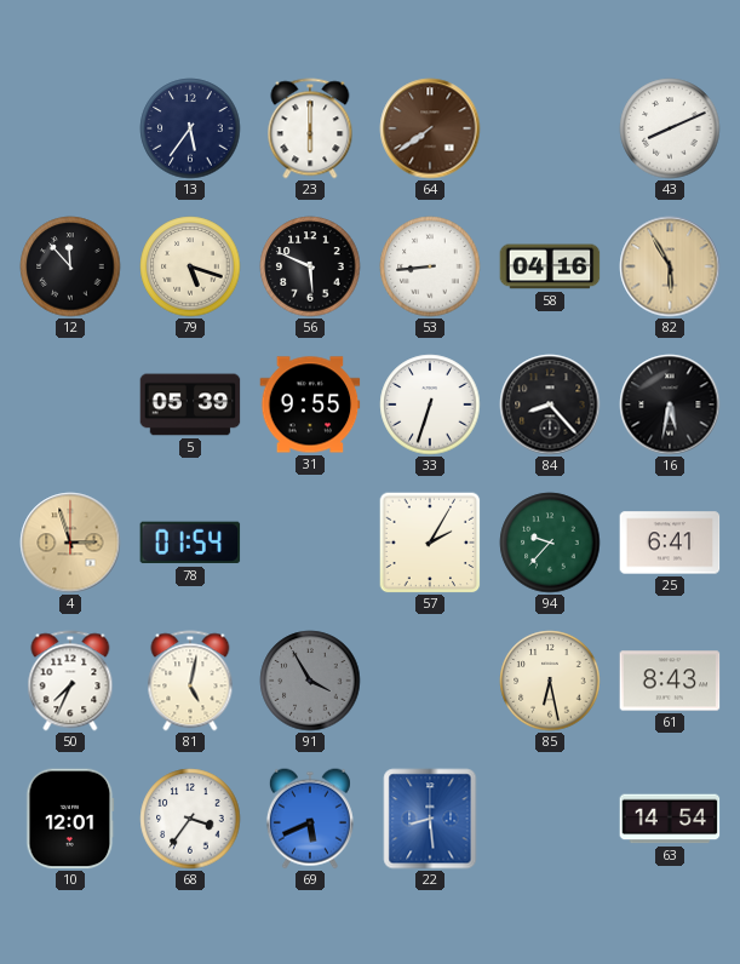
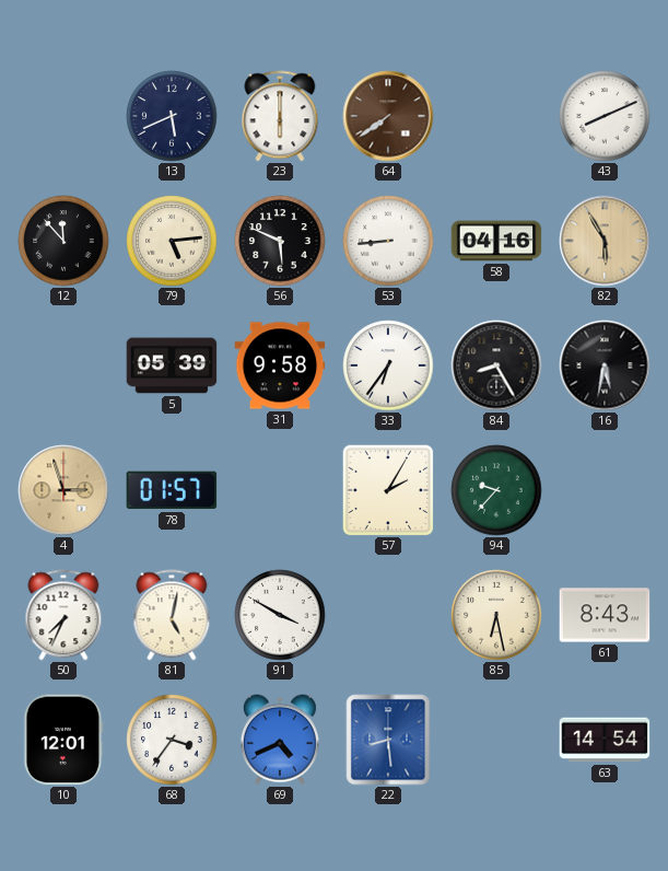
13: 5:36 -> 5:41 (172, 116)
79: 5:18 -> 5:14 (172, 241)
31: 9:55 -> 9:58 (280, 365)
33: 6:33 -> 6:36 (388, 365)
84: 8:23 -> 8:25 (496, 365)
78: 01:54 -> 01:57 (172, 490)
25: 6:41 -> none (670, 543)
91: 3:55 -> 3:50 (280, 615)
91 dial: grey -> white (280, 615)
69: 5:41 -> 4:41 (280, 740)
